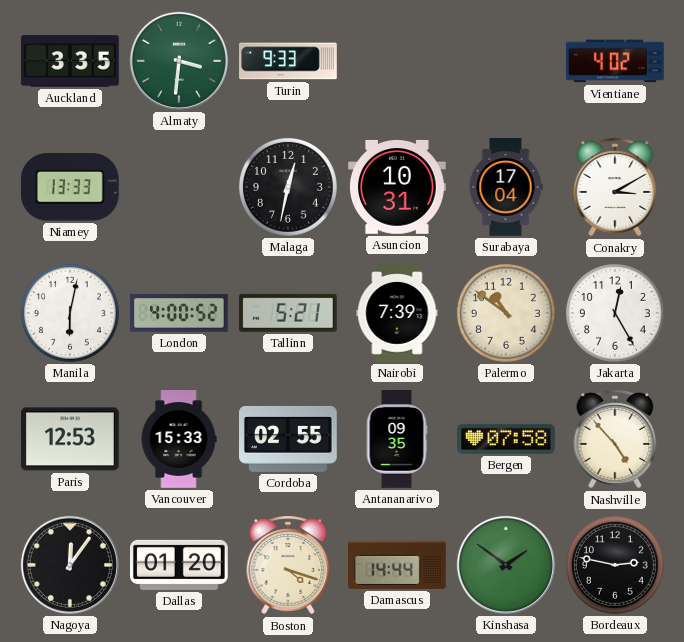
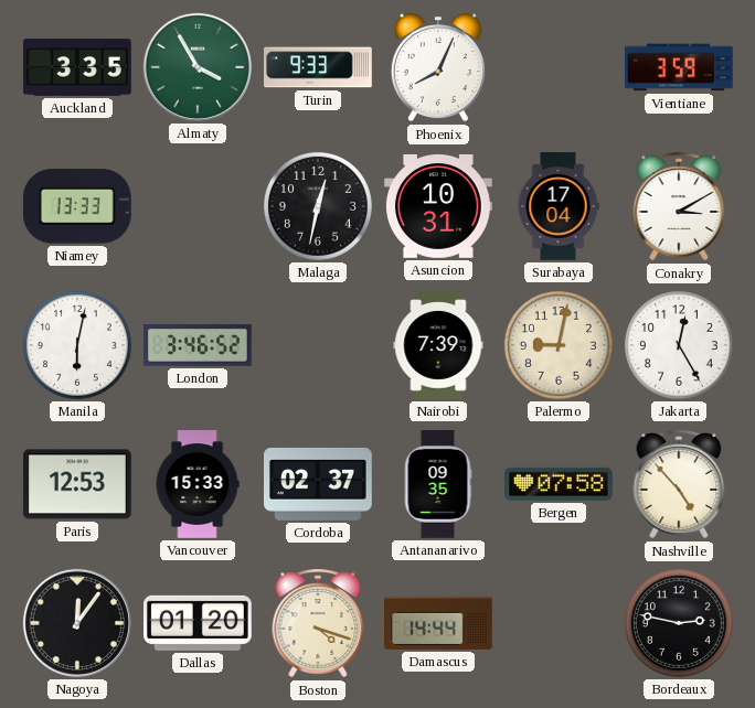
Almaty: 3:31 -> 3:55 (198, 67)
Phoenix: none -> 8:04 (438, 67)
Vientiane: 4:02 -> 3:59 (680, 67)
London: 4:00 -> 3:46 (199, 346)
Tallinn: 5:21 -> none (288, 313)
Palermo: 10:51 -> 9:02 (559, 345)
Cordoba: 02:55 -> 02:37 (319, 484)
Kinshasa: 1:51 -> none (506, 565)
